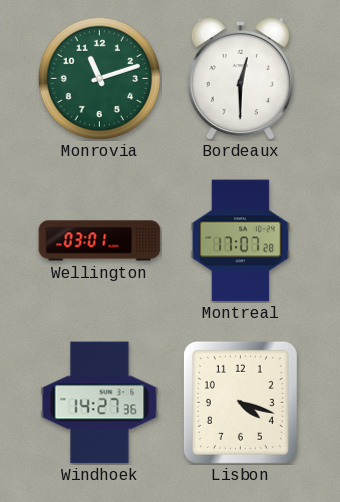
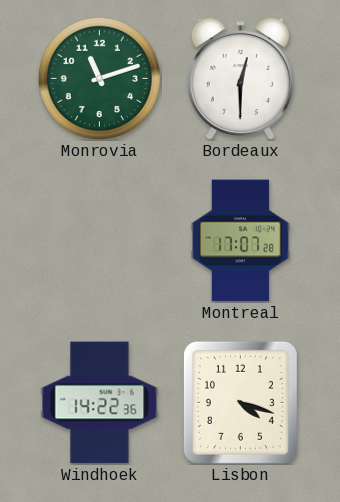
Wellington: 03:01 -> none (100, 241)
Windhoek: 14:27 -> 14:22 (100, 403)
